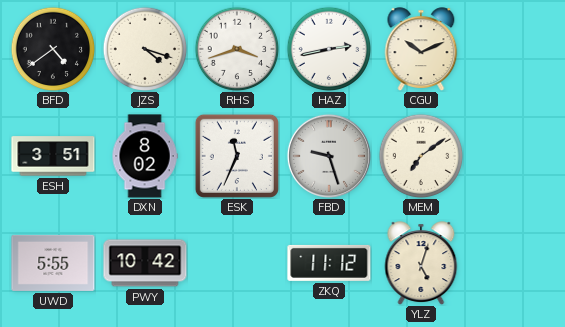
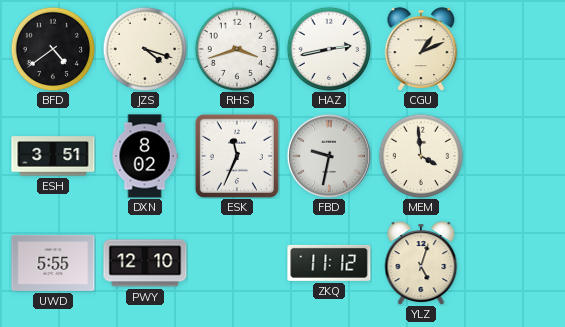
CGU: 10:11 -> 1:11 (421, 49)
FBD: 9:27 -> 9:32 (329, 156)
MEM: 7:09 -> 3:59 (421, 156)
PWY: 10:42 -> 12:10 (145, 263)
